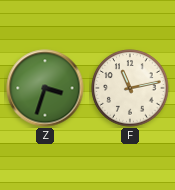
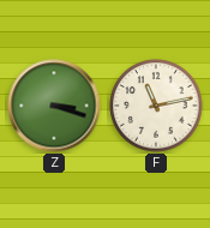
Z: 3:33 -> 3:18 (54, 106)
